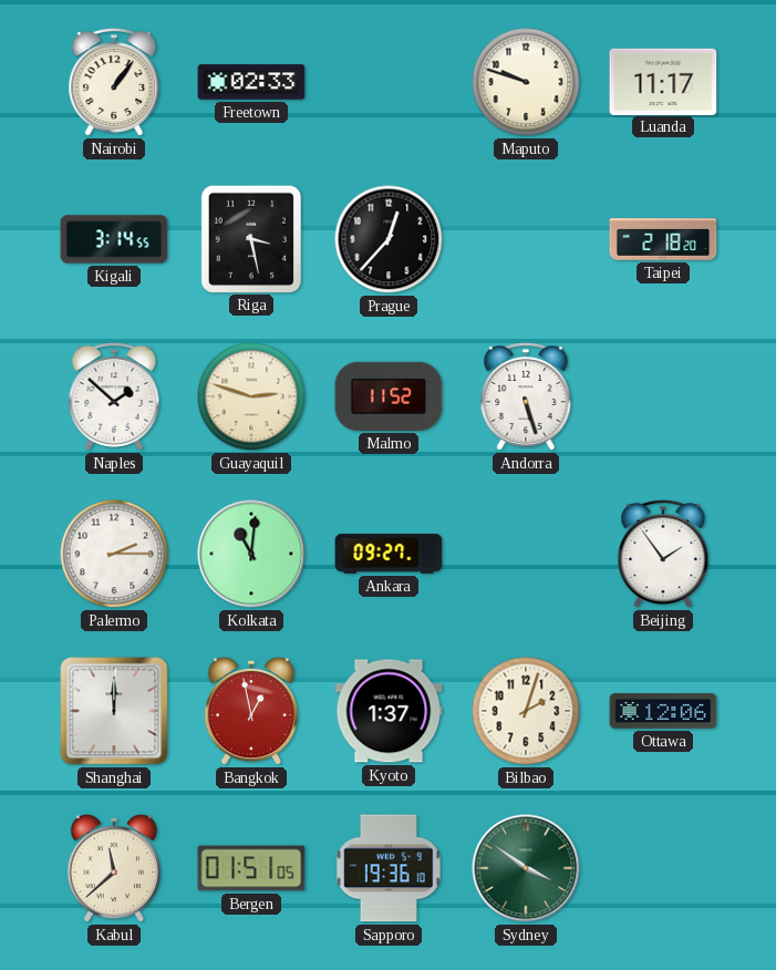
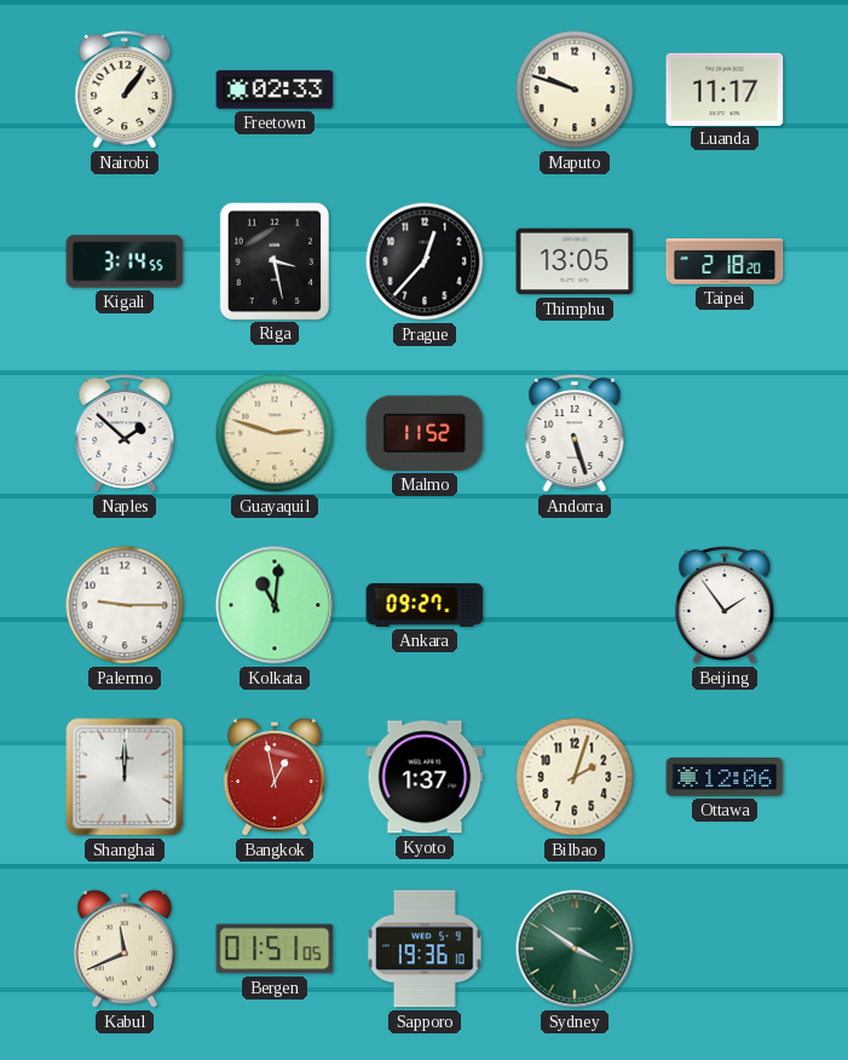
Thimphu: none -> 13:05 (575, 261)
Palermo: 2:15 -> 9:15 (125, 605)
Kabul: 11:38 -> 11:41 (125, 949)
